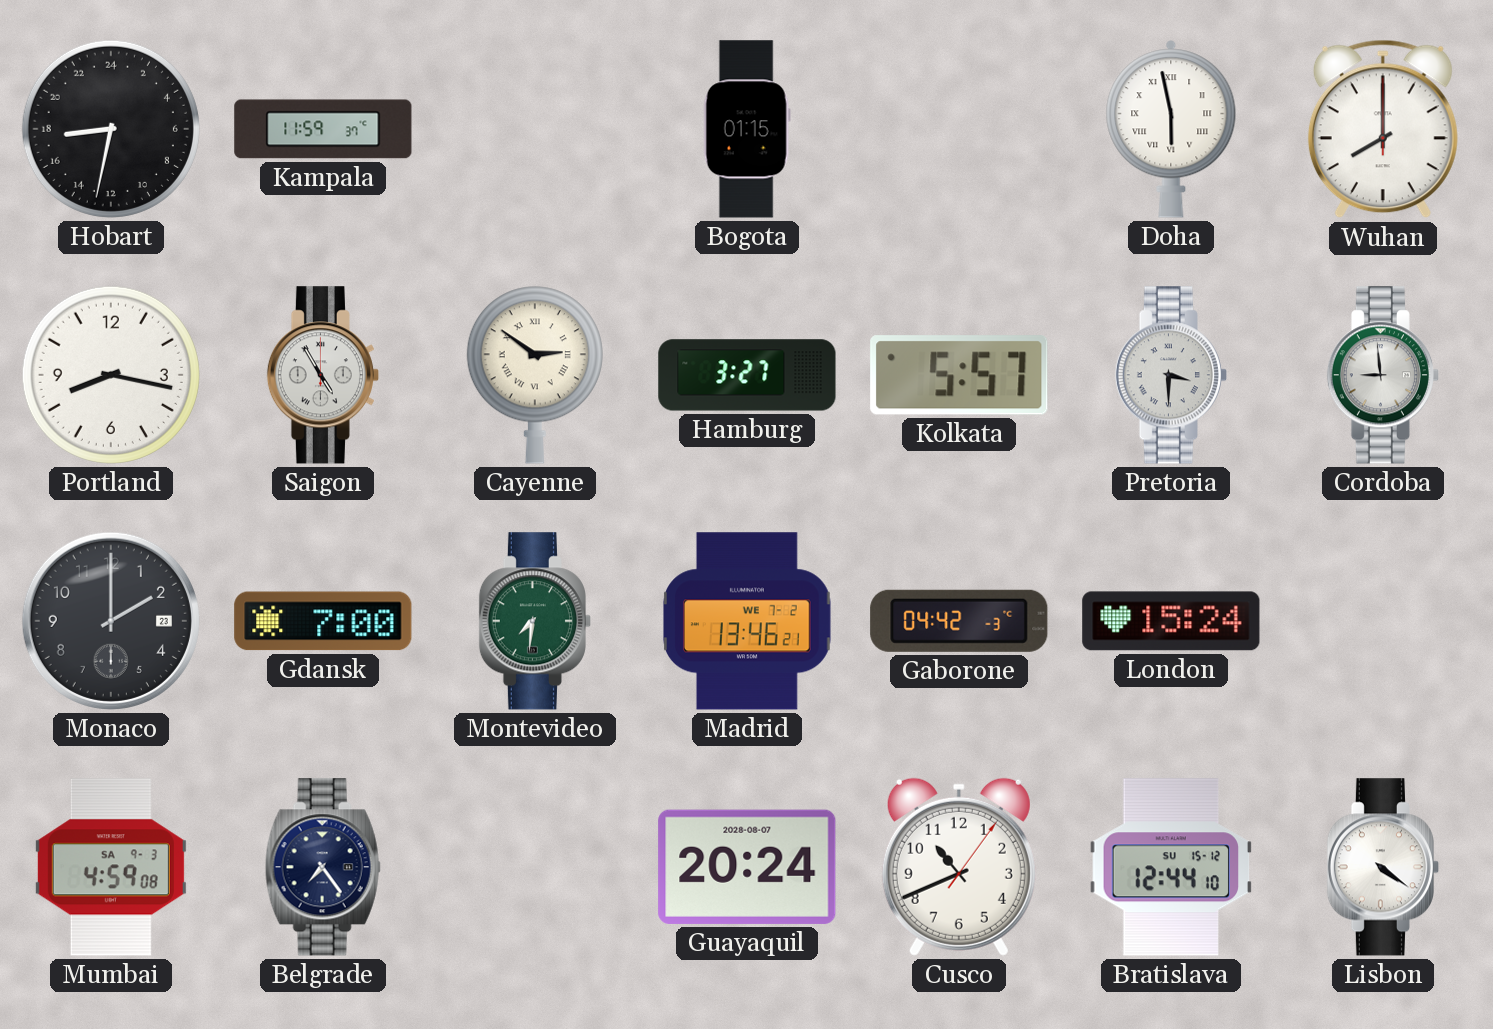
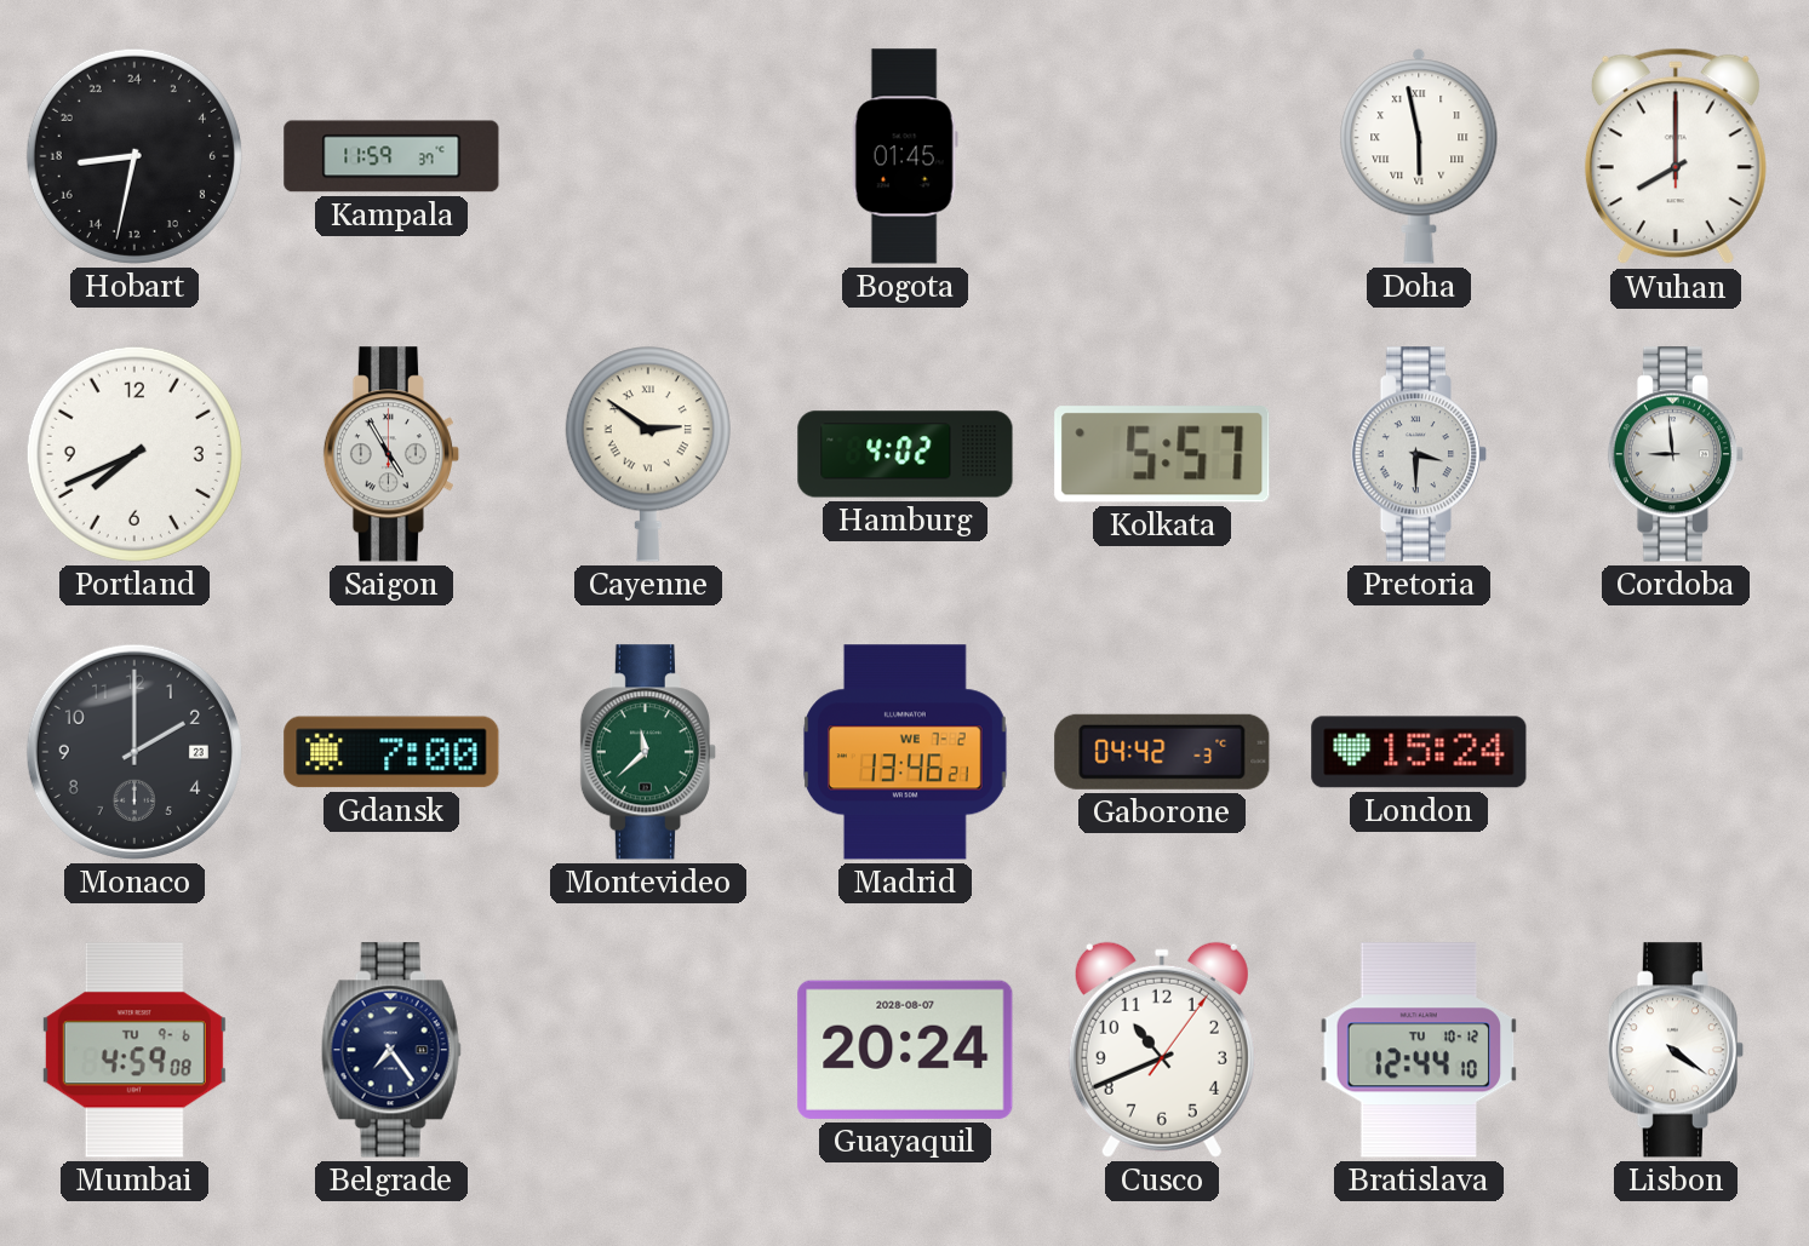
Bogota: 01:15 -> 01:45 (905, 156)
Portland: 8:17 -> 7:41 (134, 454)
Hamburg: 3:27 -> 4:02 (905, 454)
Montevideo: 7:31 -> 11:38 (648, 752)
Mumbai date: SA 9-3 -> TU 9-6 (134, 1050)
Bratislava date: SU 15-12 -> TU 10-12 (1419, 1050)
